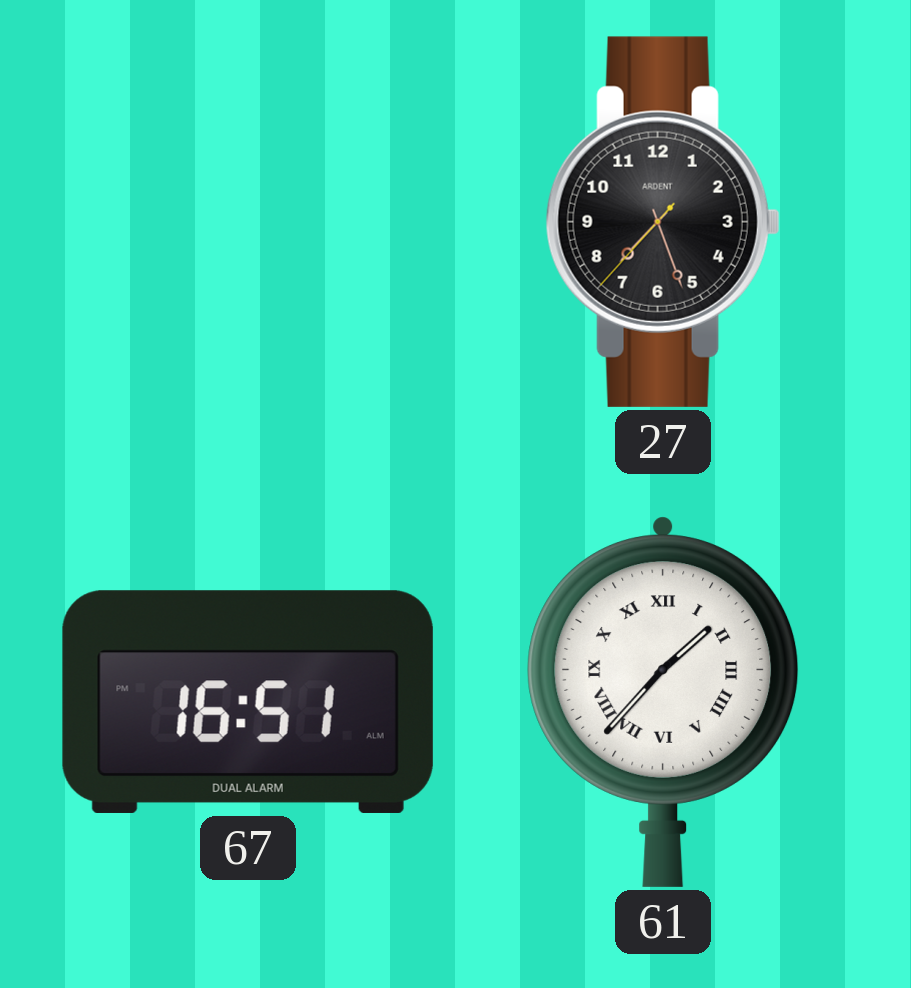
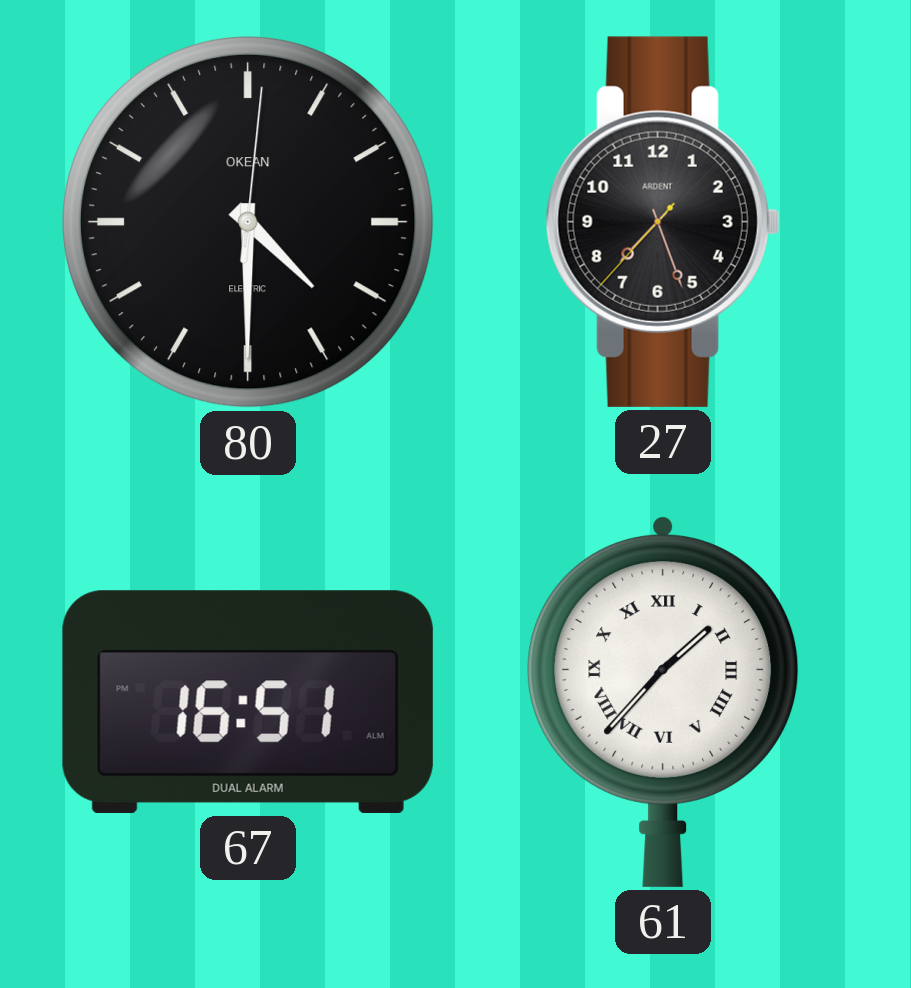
80: none -> 4:30 (248, 222)
